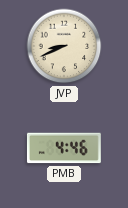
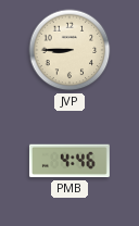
JVP: 8:41 -> 8:45 (69, 50)
